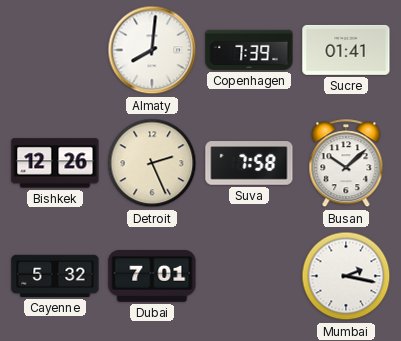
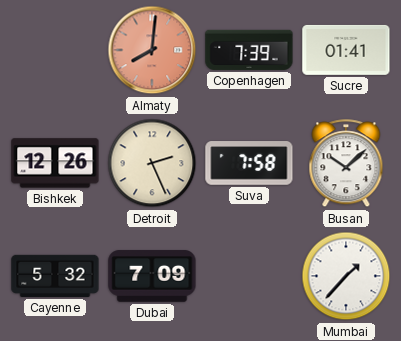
Almaty dial: white -> salmon (152, 50)
Dubai: 7:01 -> 7:09 (152, 276)
Mumbai: 2:17 -> 1:37 (346, 276)
